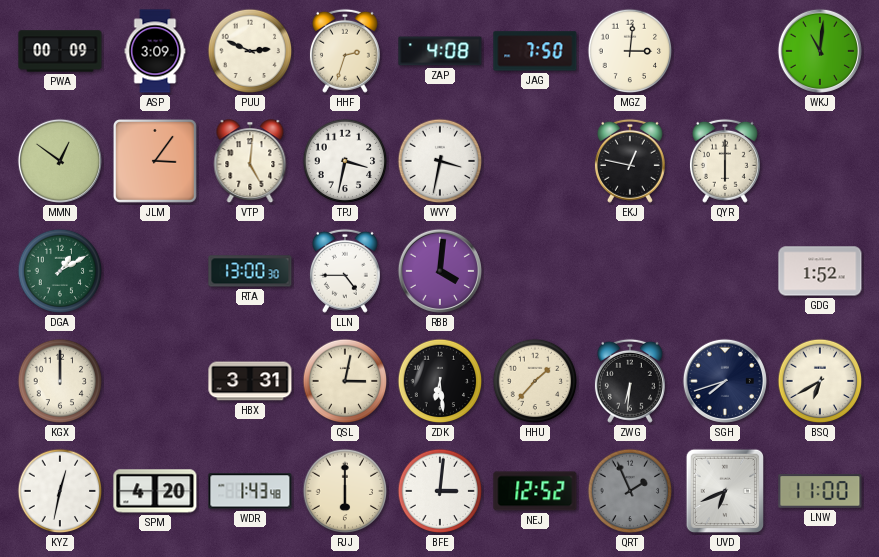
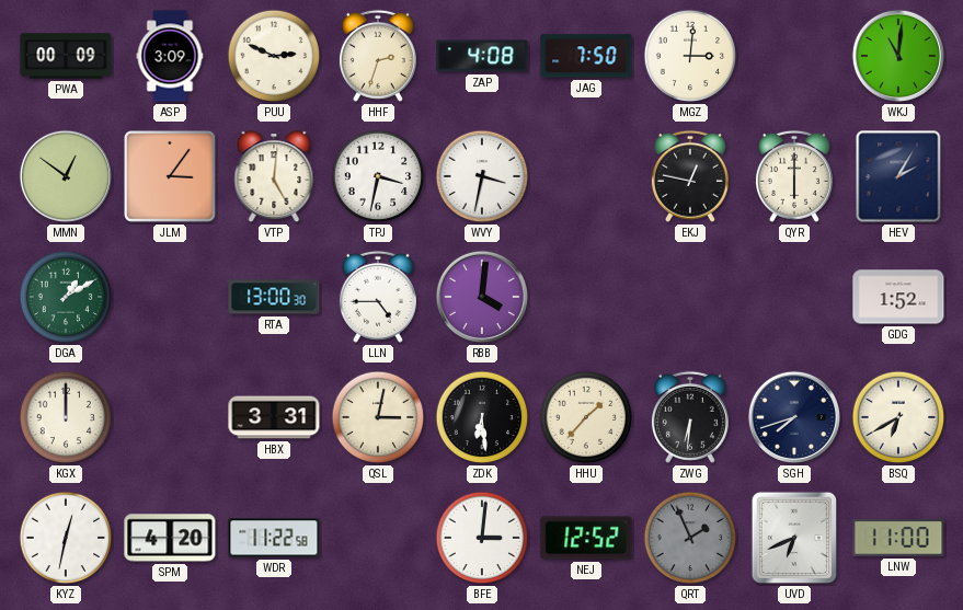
HEV: none -> 2:05 (898, 176)
WDR: 1:43 -> 11:22 (274, 538)
RJJ: 6:00 -> none (345, 491)
